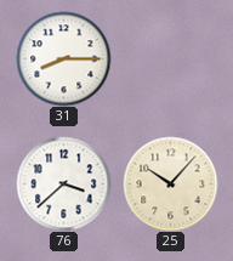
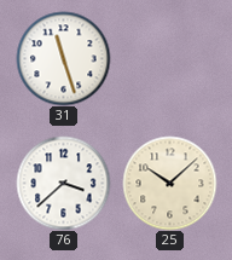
31: 8:15 -> 11:27 (63, 58)
25: 10:07 -> 10:08 (169, 183)
